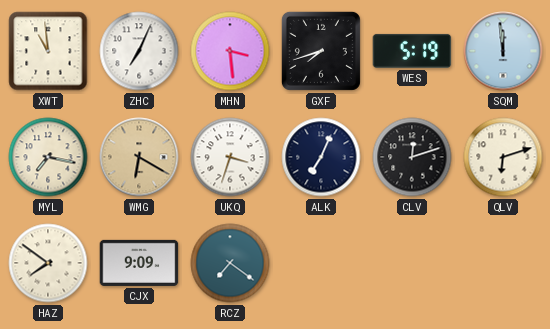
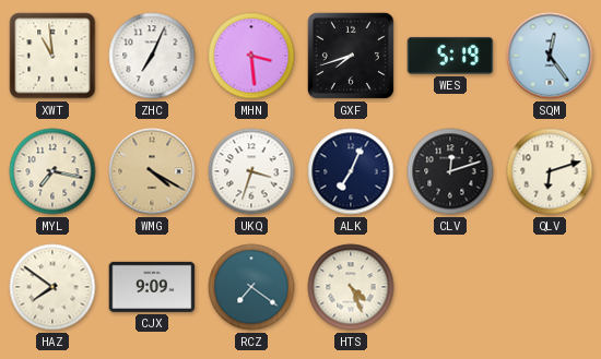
SQM: 11:59 -> 12:24 (550, 56)
WMG: 6:20 -> 4:20 (152, 171)
HTS: none -> 4:26 (351, 287)
